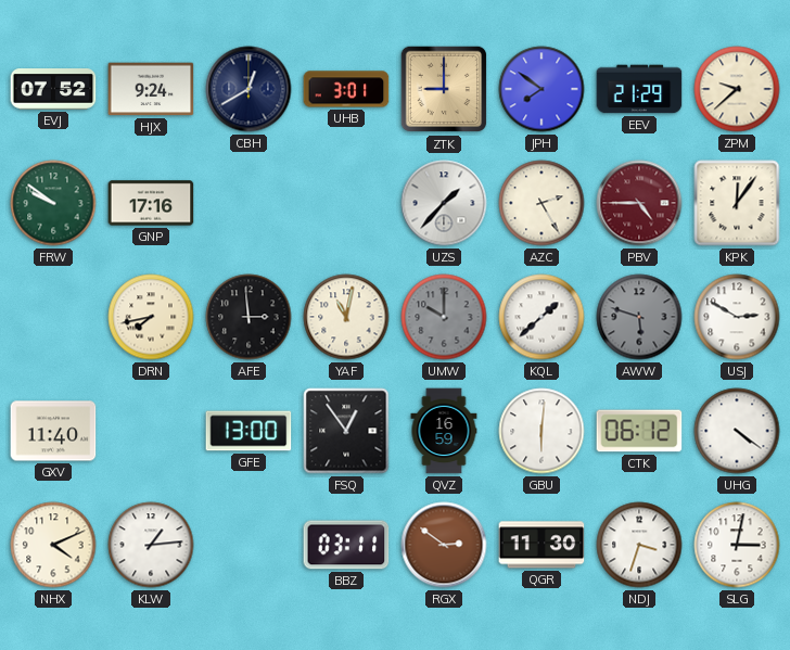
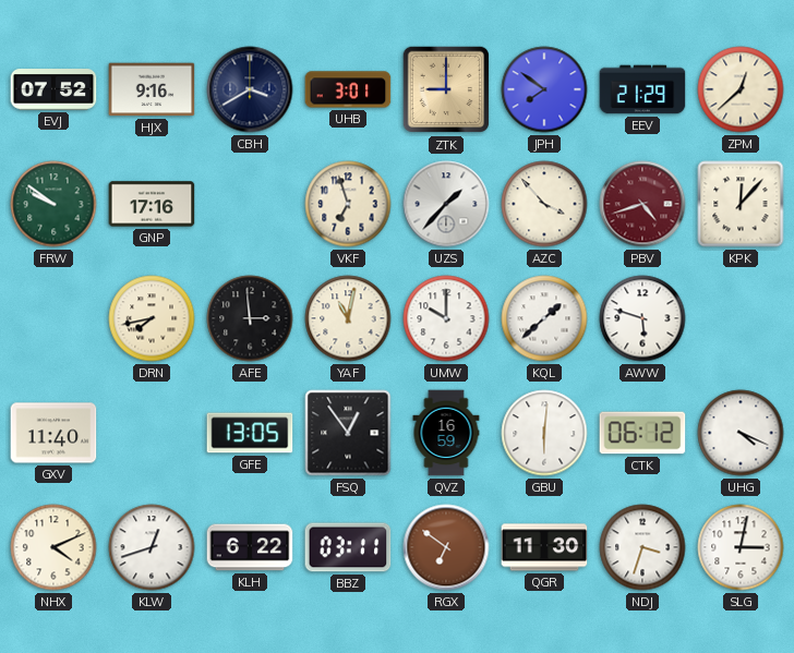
HJX: 9:24 -> 9:16 (152, 89)
CBH: 12:40 -> 3:40 (250, 89)
ZPM: 9:38 -> 12:38 (741, 89)
VKF: none -> 6:57 (348, 204)
AZC: 2:25 -> 3:53 (544, 204)
PBV: 4:45 -> 4:42 (642, 204)
KPK: 12:06 -> 12:07 (741, 204)
UMW dial: grey -> white (446, 318)
AWW dial: grey -> white (642, 318)
USJ: 2:50 -> none (737, 317)
GFE: 13:00 -> 13:05 (250, 433)
UHG: 4:21 -> 4:19 (741, 433)
KLW: 1:14 -> 12:42 (152, 547)
KLH: none -> 6:22 (250, 547)
RGX: 2:51 -> 6:51 (446, 547)
